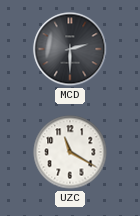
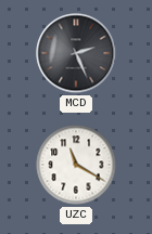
MCD: 2:30 -> 2:26 (76, 53)
